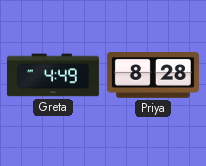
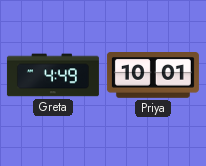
Priya: 8:28 -> 10:01 (153, 76)
